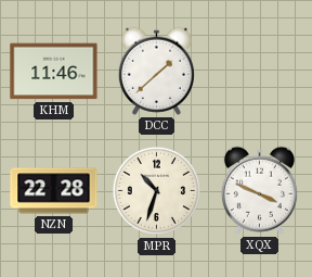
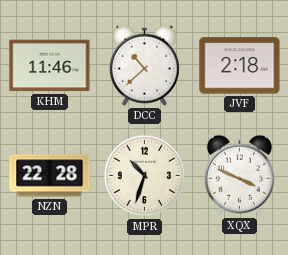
DCC: 1:38 -> 10:38 (144, 65)
JVF: none -> 2:18 (240, 66)
